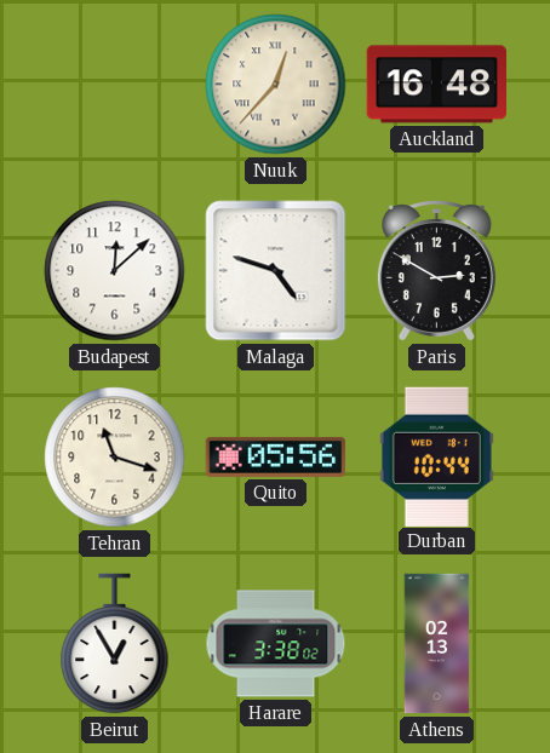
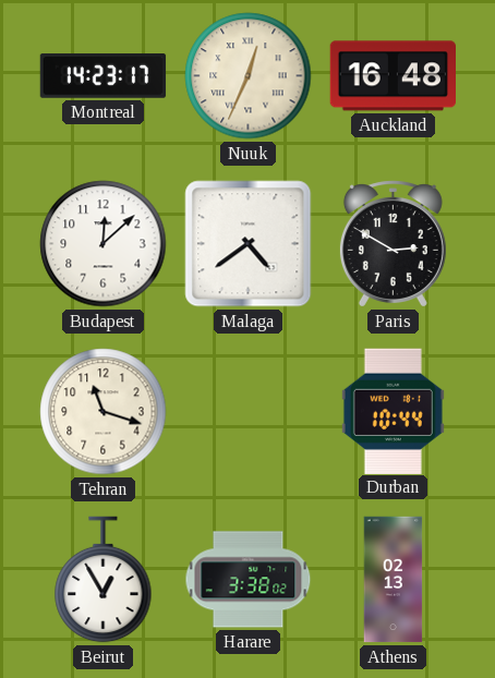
Montreal: none -> 14:23 (104, 76)
Nuuk: 12:37 -> 12:34 (249, 76)
Malaga: 4:48 -> 4:39 (249, 244)
Quito: 05:56 -> none (276, 456)
